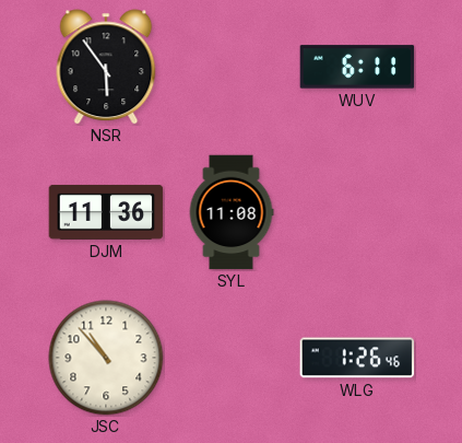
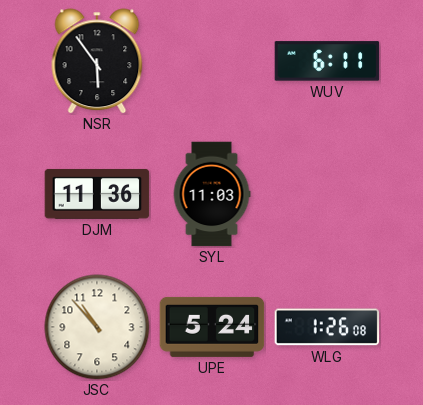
SYL: 11:08 -> 11:03 (212, 194)
UPE: none -> 5:24 (212, 327)
WLG: 1:26:46 -> 1:26:08 (327, 327)
